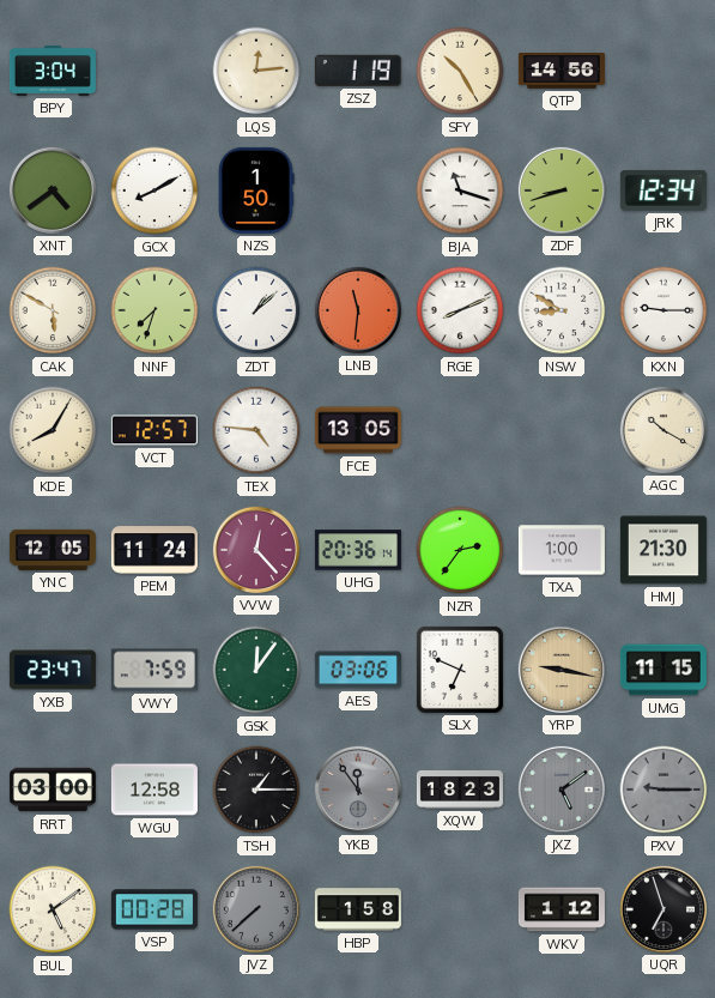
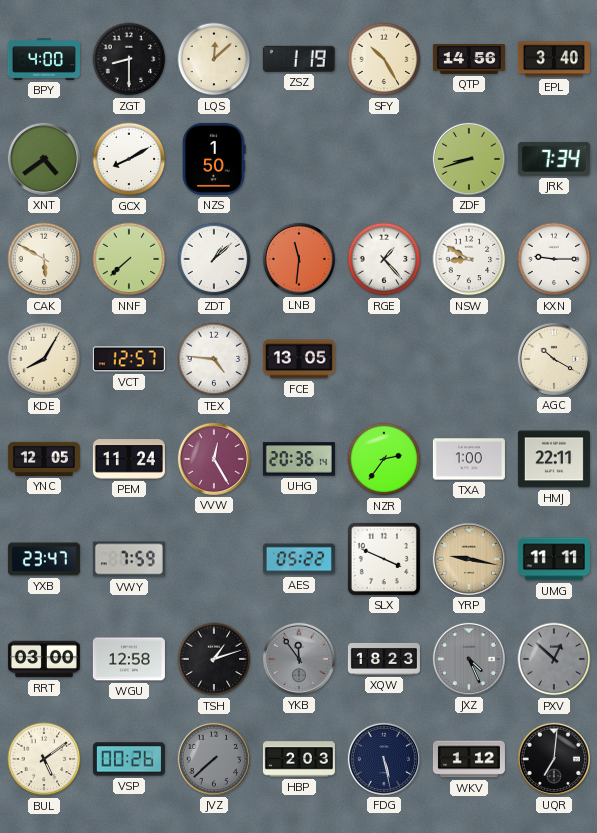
BPY: 3:04 -> 4:00 (44, 60)
ZGT: none -> 8:30 (129, 59)
LQS: 12:14 -> 12:08 (214, 59)
EPL: none -> 3:40 (554, 59)
BJA: 11:18 -> none (460, 190)
JRK: 12:34 -> 7:34 (554, 159)
NNF: 7:33 -> 7:38 (129, 259)
RGE: 8:11 -> 1:23 (384, 259)
VVW: 12:23 -> 12:25 (214, 459)
HMJ: 21:30 -> 22:11 (554, 459)
GSK: 12:06 -> none (256, 670)
AES: 03:06 -> 05:22 (299, 559)
SLX: 6:49 -> 3:49 (384, 559)
UMG: 11:15 -> 11:11 (554, 559)
TSH: 1:15 -> 1:12 (214, 659)
JXZ: 5:09 -> 4:26 (469, 659)
PXV: 9:15 -> 12:52 (554, 659)
VSP: 00:28 -> 00:26 (129, 759)
HBP: 1:58 -> 2:03 (299, 759)
FDG: none -> 5:28 (384, 759)
UQR: 6:57 -> 7:01 (554, 759)
